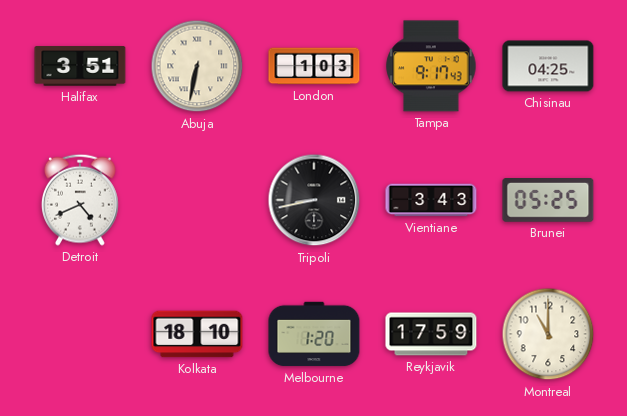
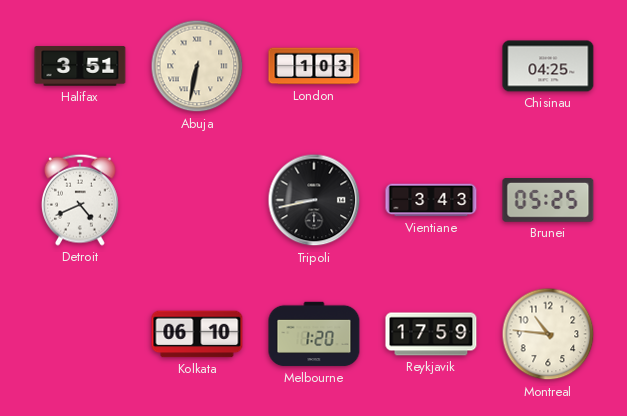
Tampa: 9:17 -> none (431, 66)
Kolkata: 18:10 -> 06:10 (197, 334)
Montreal: 11:00 -> 10:46 (548, 334)
